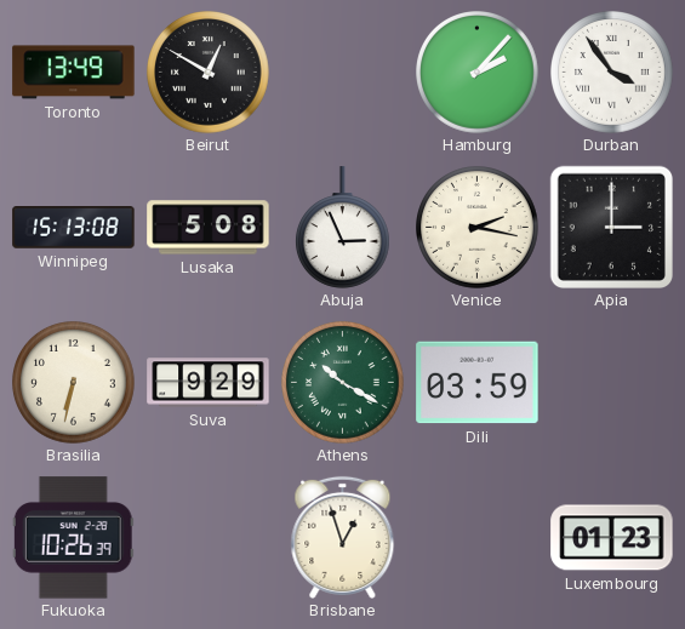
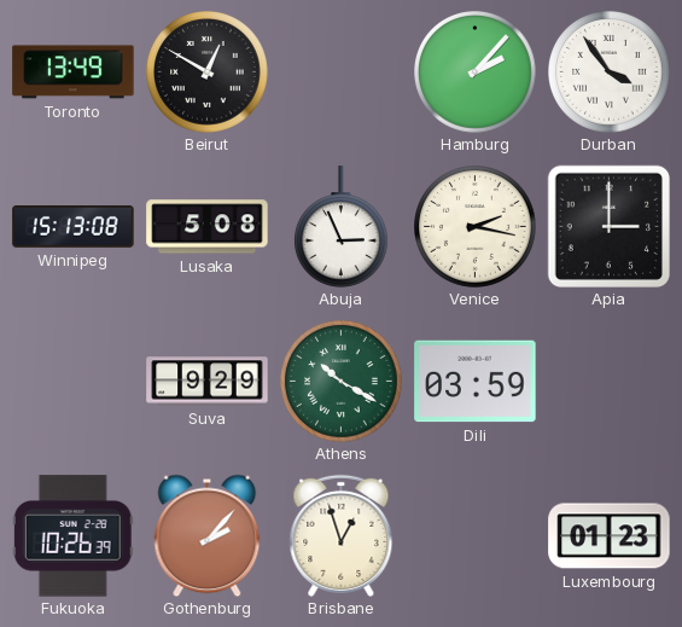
Brasilia: 6:32 -> none (74, 383)
Gothenburg: none -> 2:07 (208, 535)
